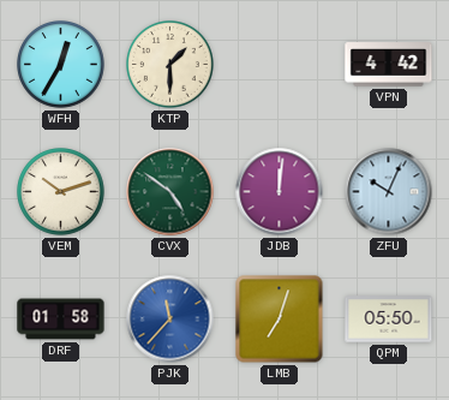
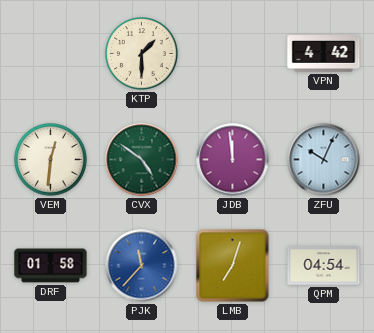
WFH: 12:35 -> none (61, 65)
VEM: 10:12 -> 12:31 (51, 160)
JDB: 12:01 -> 11:59 (233, 160)
QPM: 05:50 -> 04:54 (324, 266)
